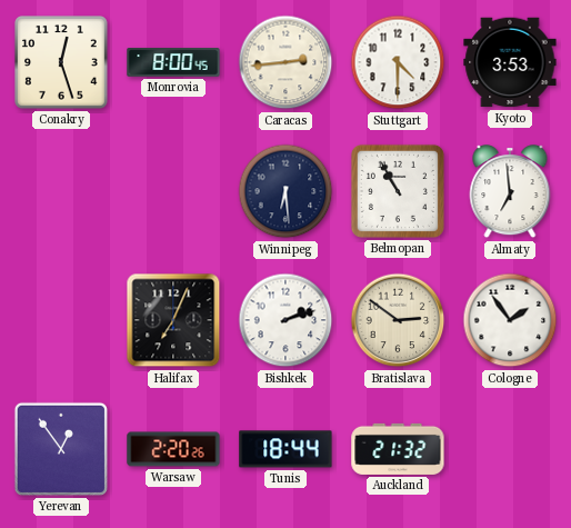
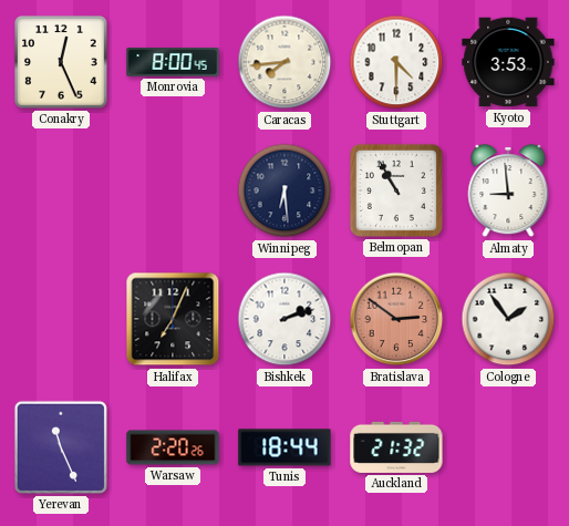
Conakry: 12:27 -> 12:26 (62, 63)
Caracas: 2:44 -> 7:44 (284, 62)
Almaty: 6:59 -> 8:59 (508, 192)
Bratislava dial: cream -> salmon (396, 319)
Yerevan: 12:54 -> 11:26 (61, 447)
